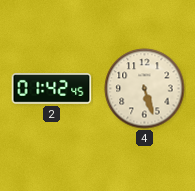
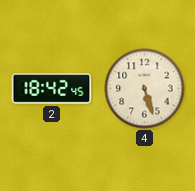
2: 01:42 -> 18:42 (52, 89)
